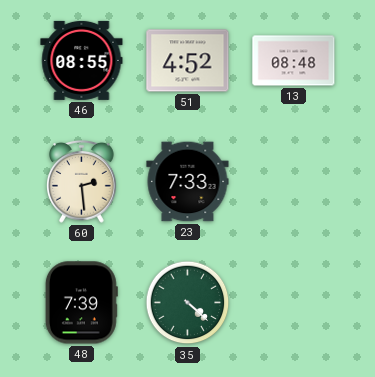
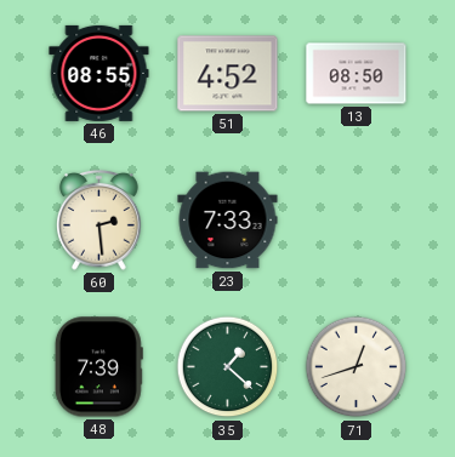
13: 08:48 -> 08:50 (357, 74)
35: 4:22 -> 1:22 (228, 367)
71: none -> 12:42 (357, 367)
